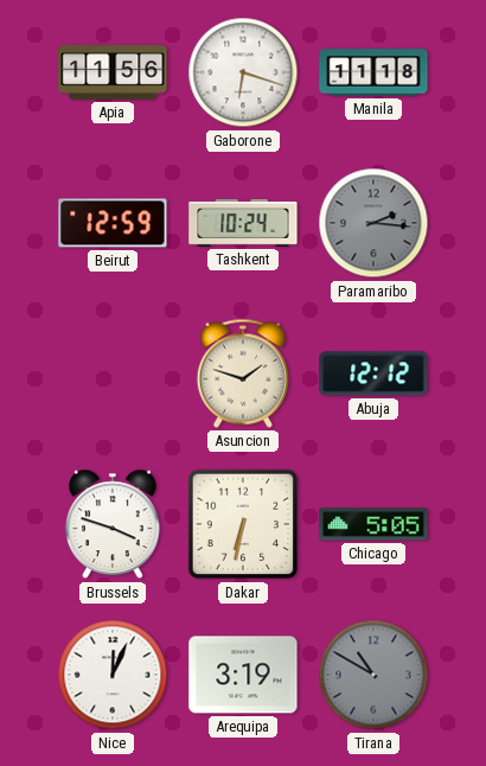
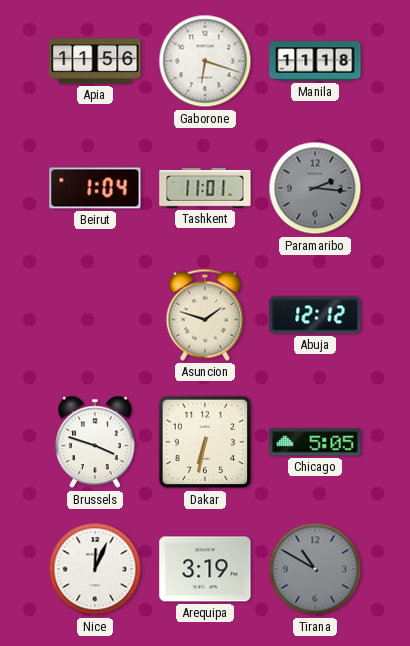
Beirut: 12:59 -> 1:04 (95, 188)
Tashkent: 10:24 -> 11:01 (205, 188)
